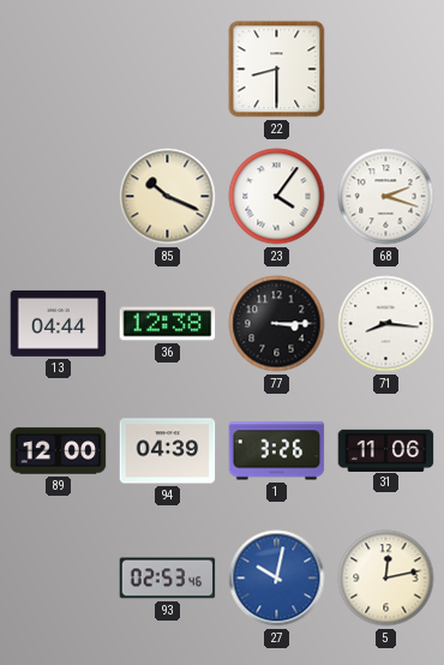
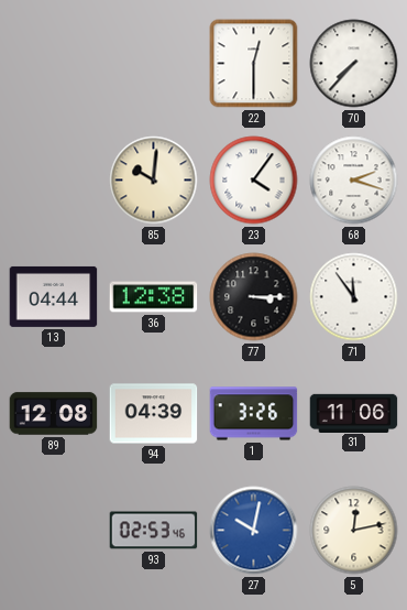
22: 8:30 -> 12:30 (254, 64)
70: none -> 7:37 (354, 64)
85: 10:19 -> 10:01 (154, 181)
71: 8:16 -> 11:54 (354, 297)
89: 12:00 -> 12:08 (54, 414)
